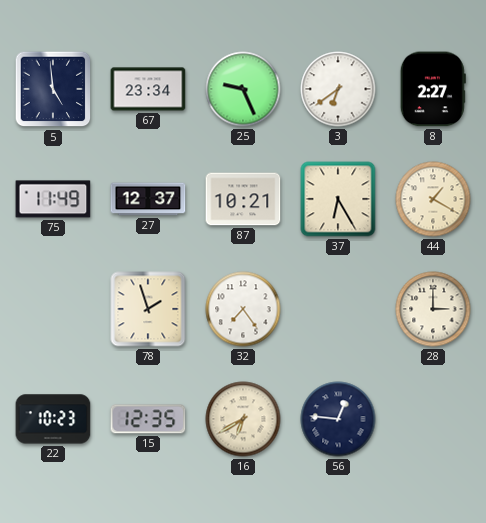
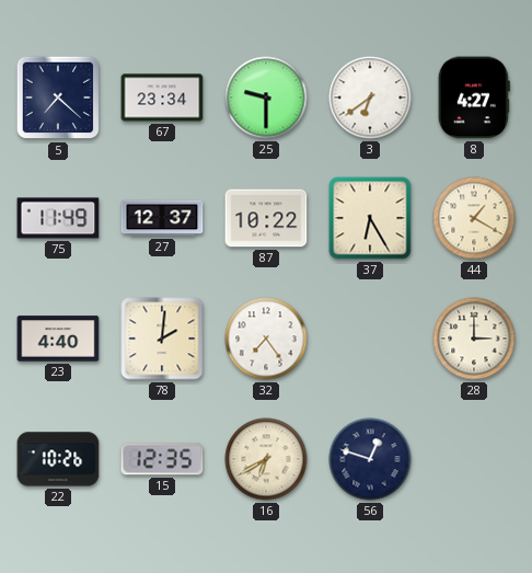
5: 4:59 -> 7:22 (58, 98)
25: 9:26 -> 9:30 (266, 98)
8: 2:27 -> 4:27 (474, 98)
87: 10:21 -> 10:22 (266, 218)
23: none -> 4:40 (58, 339)
78: 1:57 -> 2:01 (162, 339)
22: 10:23 -> 10:26 (58, 459)
56: 12:46 -> 12:48 (370, 459)
